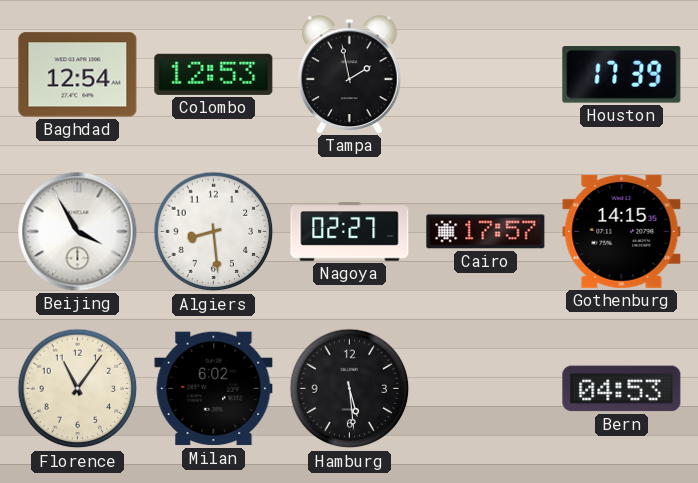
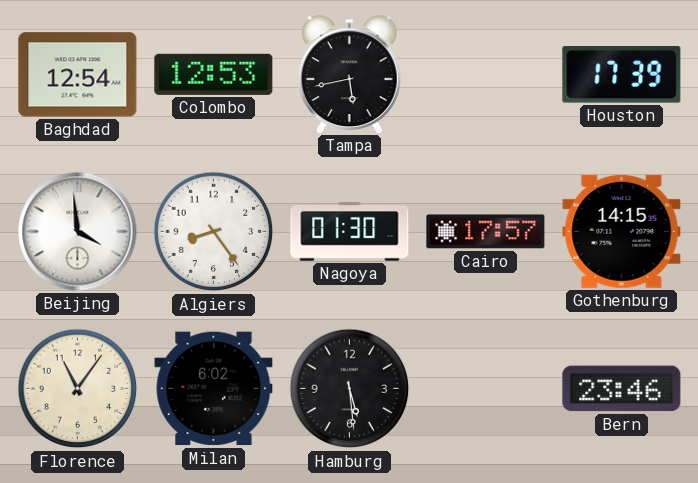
Tampa: 1:58 -> 5:43 (350, 74)
Beijing: 3:55 -> 3:59 (78, 232)
Algiers: 8:29 -> 8:24 (214, 232)
Nagoya: 02:27 -> 01:30 (350, 232)
Bern: 04:53 -> 23:46 (622, 389)
